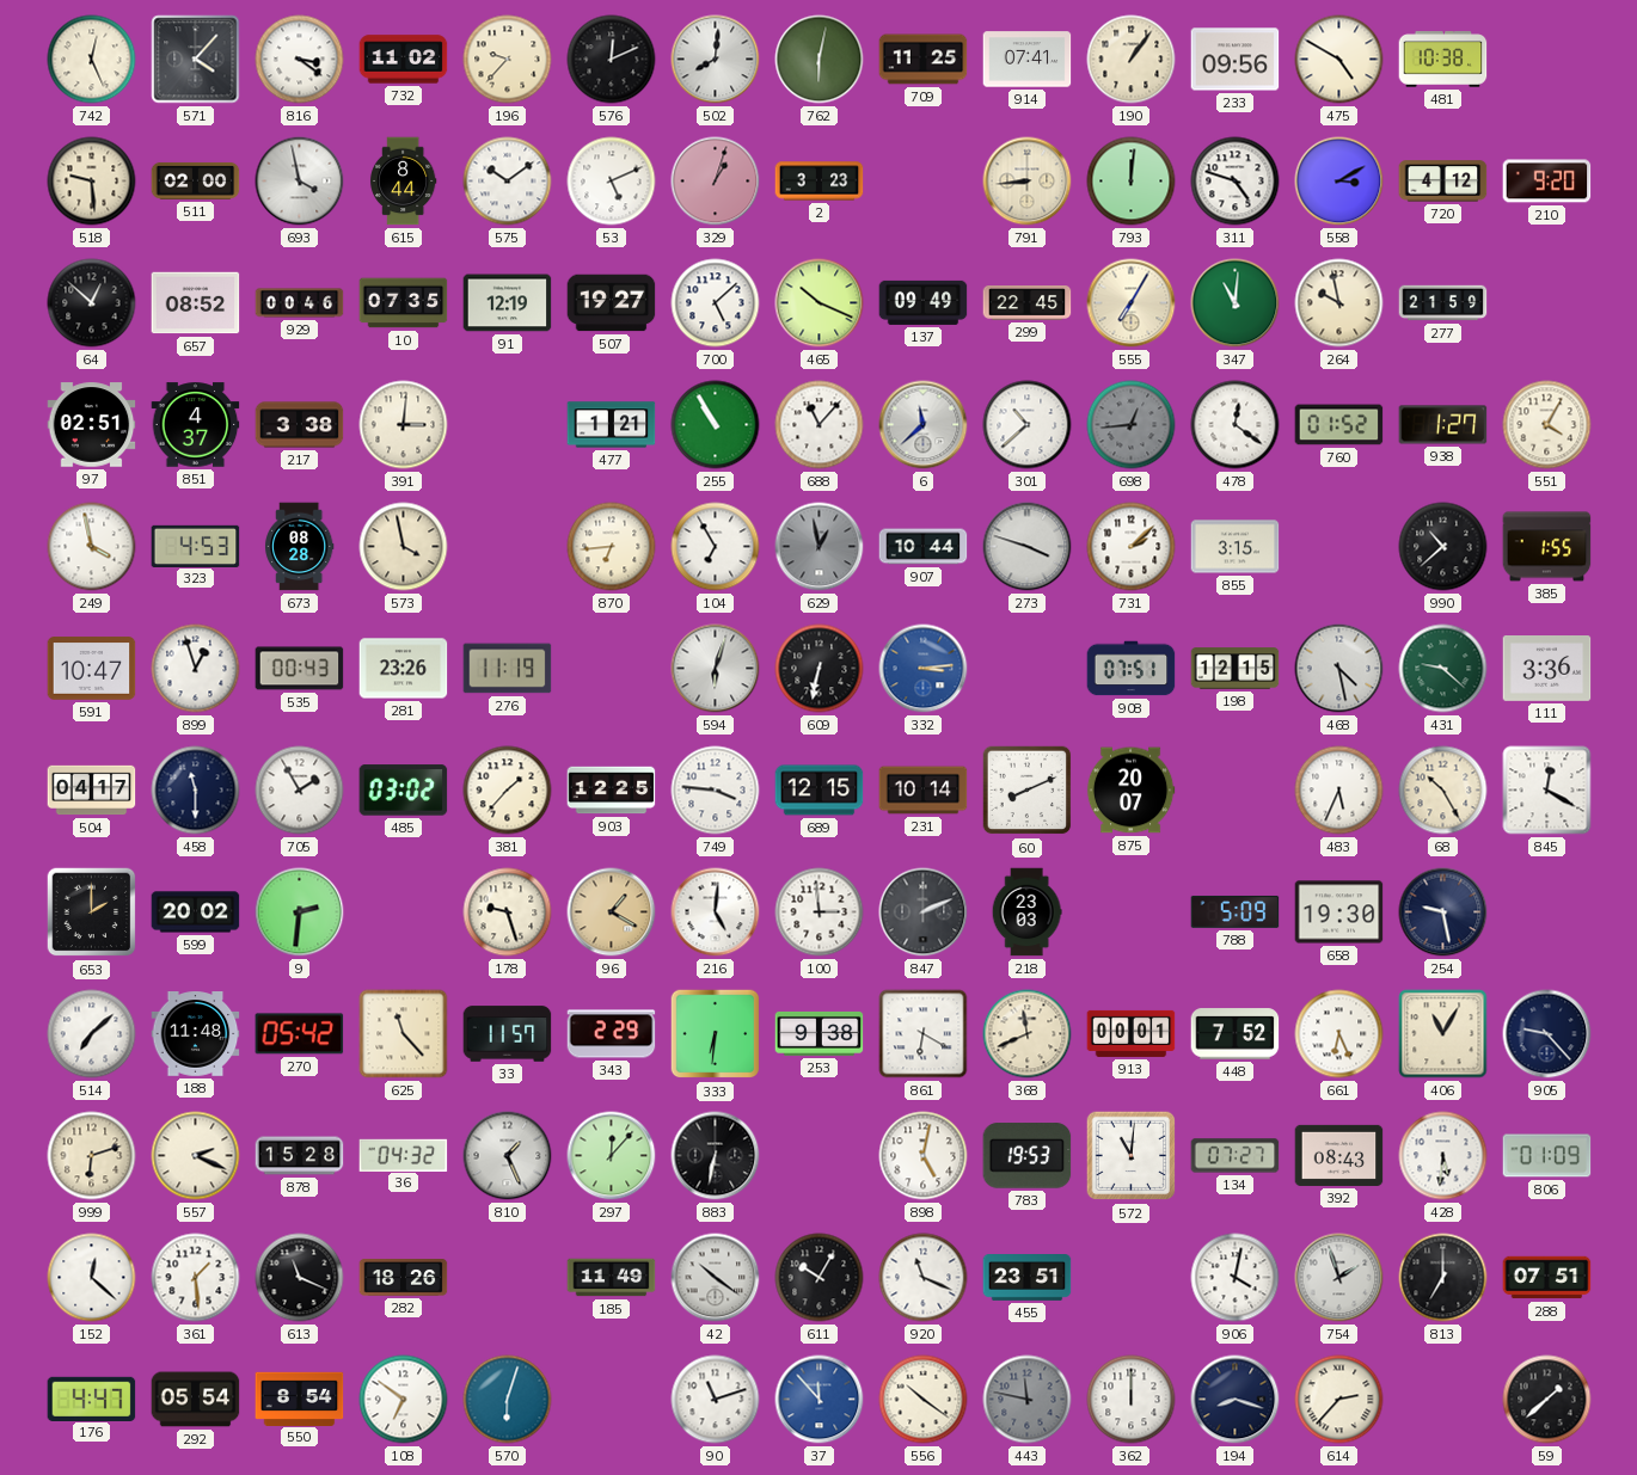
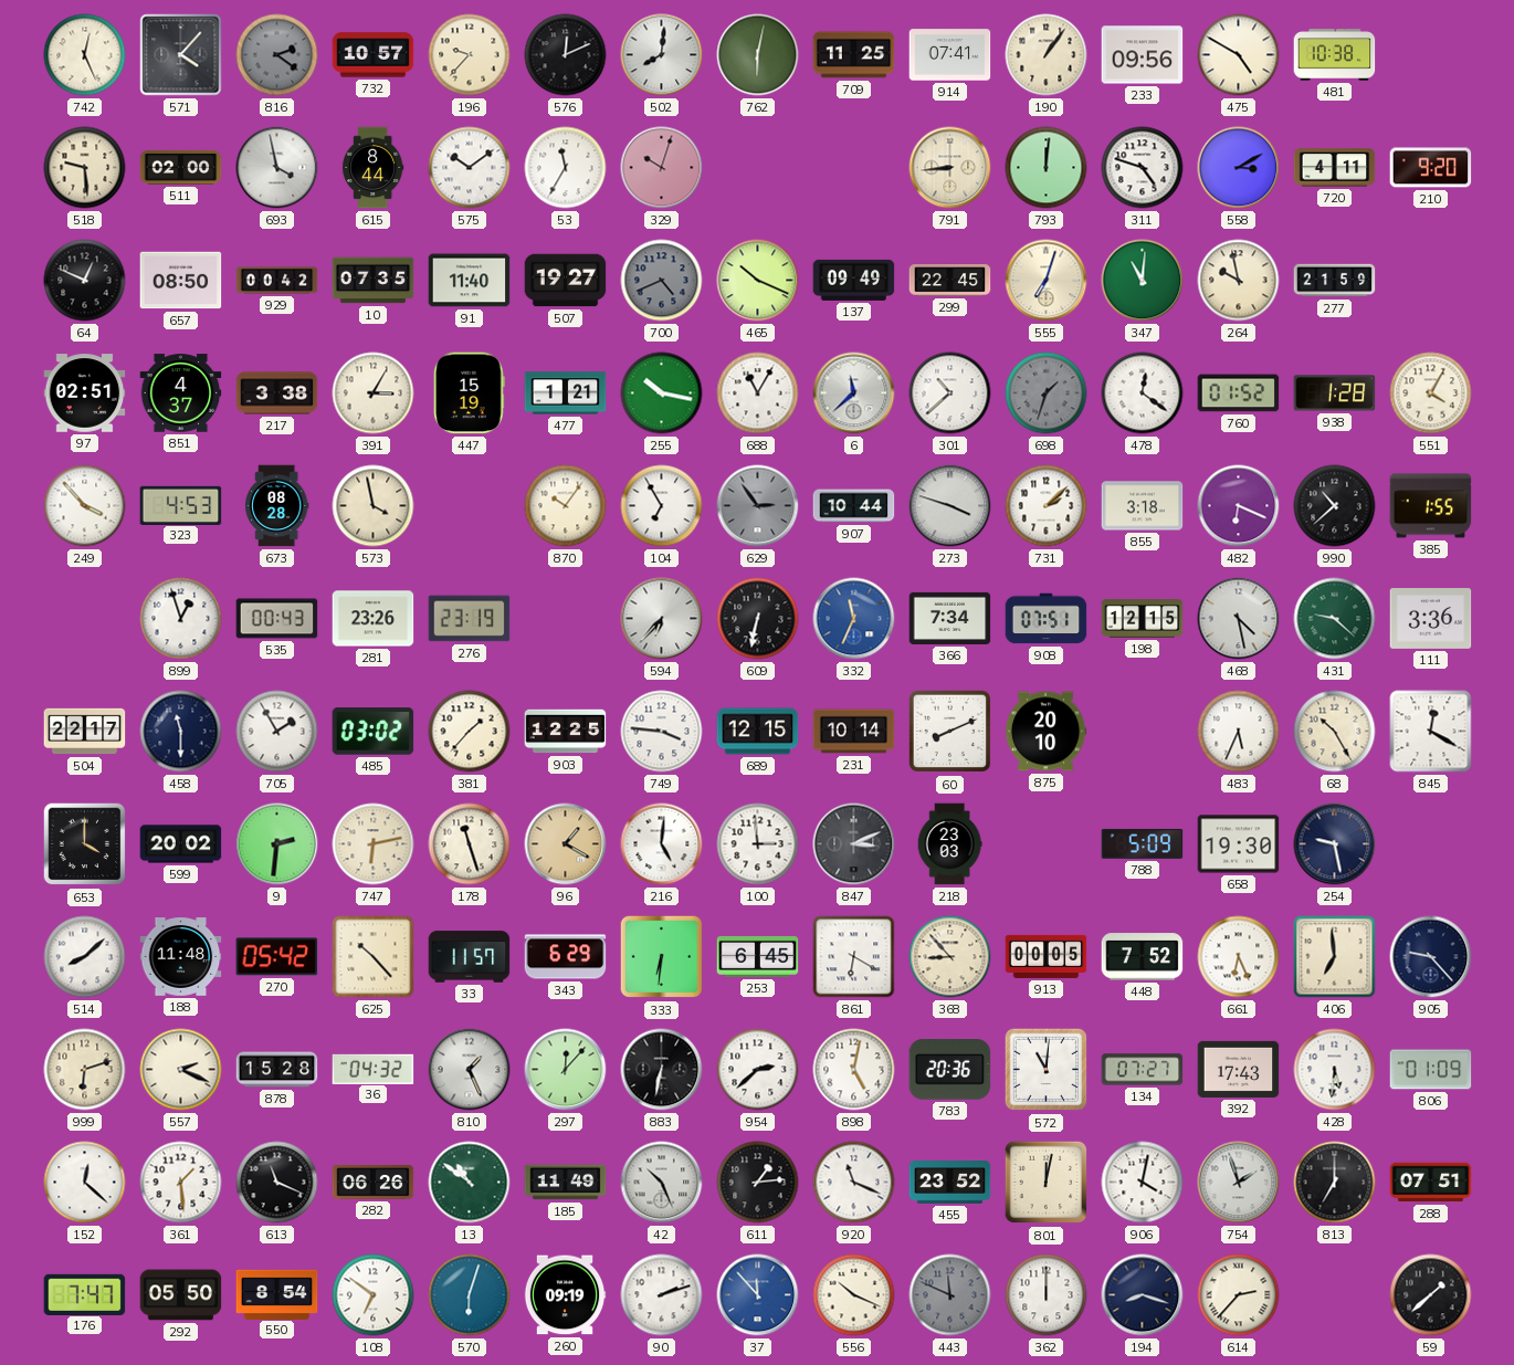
816: 3:21 -> 2:21 (277, 55)
816 dial: white -> grey (277, 55)
732: 11:02 -> 10:57 (374, 55)
53: 5:11 -> 11:35 (566, 168)
329: 1:03 -> 10:03 (662, 168)
2: 3:23 -> none (820, 182)
720: 4:12 -> 4:11 (1335, 168)
64: 12:52 -> 12:49 (85, 281)
657: 08:52 -> 08:50 (181, 281)
929: 00:46 -> 00:42 (277, 281)
91: 12:19 -> 11:40 (470, 281)
700: 5:08 -> 4:41 (662, 281)
700 dial: white -> grey (662, 281)
555: 7:05 -> 7:03 (1047, 281)
391: 3:01 -> 3:05 (374, 393)
447: none -> 15:19 (469, 393)
255: 10:55 -> 10:17 (662, 393)
688: 11:07 -> 11:05 (758, 393)
698: 12:44 -> 1:33 (1047, 393)
938: 1:27 -> 1:28 (1335, 393)
249: 3:58 -> 3:53 (85, 506)
870: 6:44 -> 10:06 (566, 506)
629: 12:58 -> 2:54 (758, 506)
855: 3:15 -> 3:18 (1143, 506)
482: none -> 6:19 (1239, 506)
591: 10:47 -> none (92, 669)
276: 11:19 -> 23:19 (470, 619)
594: 6:03 -> 6:37 (662, 619)
332: 3:14 -> 11:34 (854, 619)
366: none -> 7:34 (950, 618)
504: 04:17 -> 22:17 (85, 732)
875: 20:07 -> 20:10 (1045, 732)
653: 2:00 -> 4:00 (85, 844)
747: none -> 6:13 (374, 844)
178: 9:27 -> 11:27 (470, 844)
847: 2:11 -> 3:11 (854, 844)
514: 7:08 -> 8:08 (85, 957)
625: 11:23 -> 10:23 (374, 957)
343: 2:29 -> 6:29 (566, 957)
253: 9:38 -> 6:45 (758, 956)
368: 11:41 -> 8:53 (950, 957)
913: 00:01 -> 00:05 (1047, 956)
406: 11:05 -> 6:59 (1335, 957)
954: none -> 2:38 (758, 1070)
783: 19:53 -> 20:36 (950, 1070)
392: 08:43 -> 17:43 (1239, 1069)
282: 18:26 -> 06:26 (374, 1183)
13: none -> 10:51 (470, 1183)
42: 10:21 -> 10:26 (662, 1183)
611: 10:05 -> 1:14 (758, 1183)
455: 23:51 -> 23:52 (950, 1183)
801: none -> 12:02 (1047, 1183)
176: 4:47 -> 7:47 (85, 1294)
292: 05:54 -> 05:50 (181, 1295)
260: none -> 09:19 (565, 1295)
90: 11:12 -> 2:12 (662, 1295)
556: 10:21 -> 10:19 (854, 1295)
443: 11:47 -> 11:49 (950, 1295)
